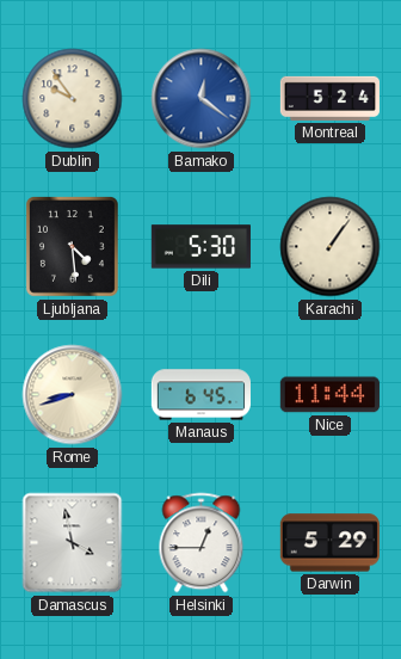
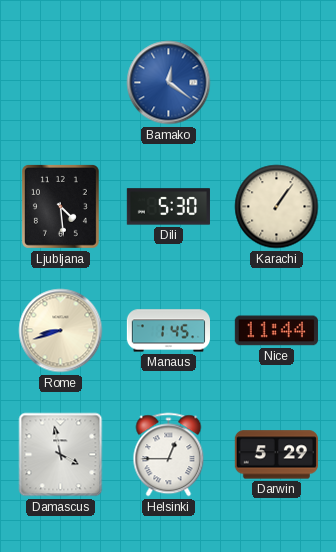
Dublin: 9:54 -> none (73, 99)
Montreal: 5:24 -> none (329, 98)
Manaus: 6:45 -> 1:45 (168, 331)
